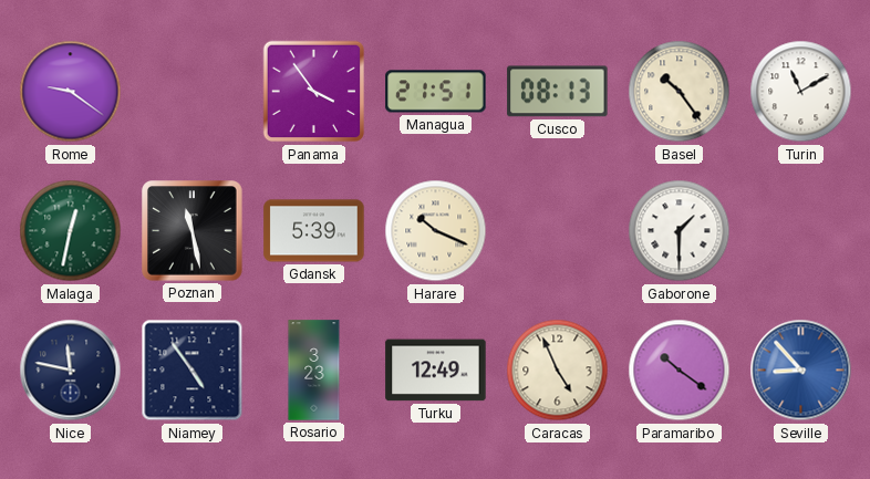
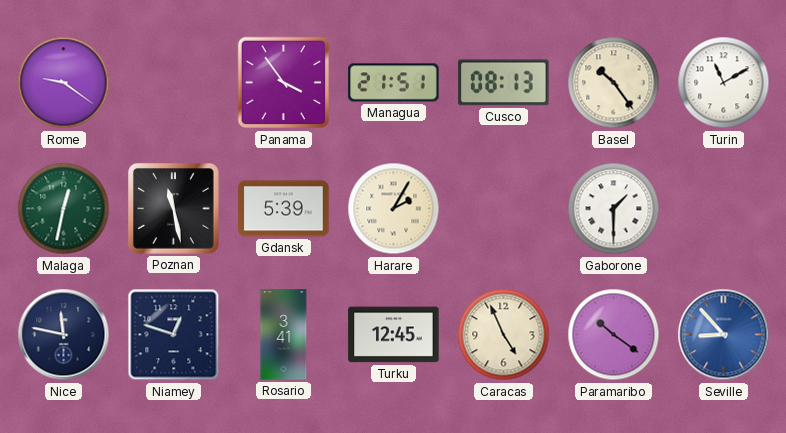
Harare: 10:19 -> 2:05 (394, 209)
Niamey: 4:54 -> 12:48 (174, 335)
Rosario: 3:23 -> 3:41 (284, 335)
Turku: 12:49 -> 12:45 (394, 335)
